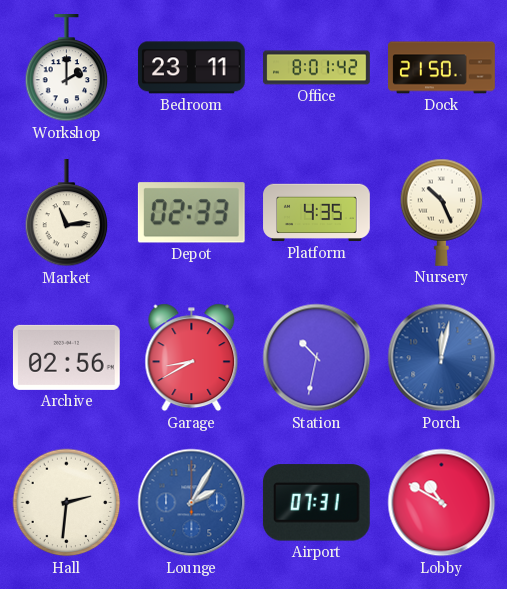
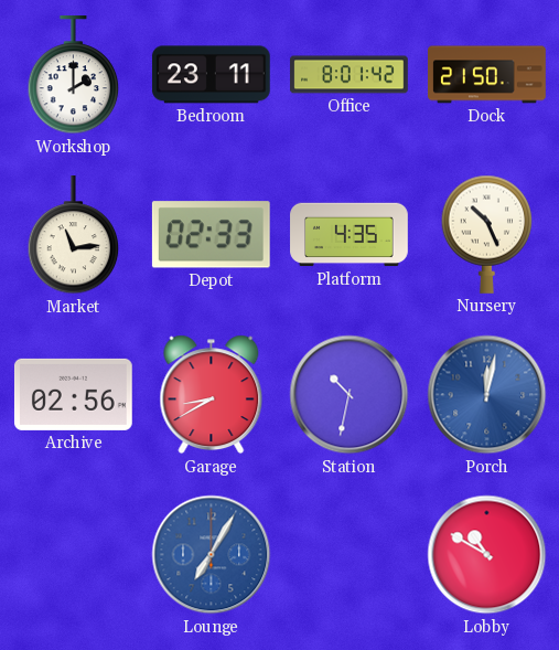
Hall: 2:31 -> none (67, 503)
Lounge: 2:05 -> 7:05 (212, 555)
Airport: 07:31 -> none (316, 503)
